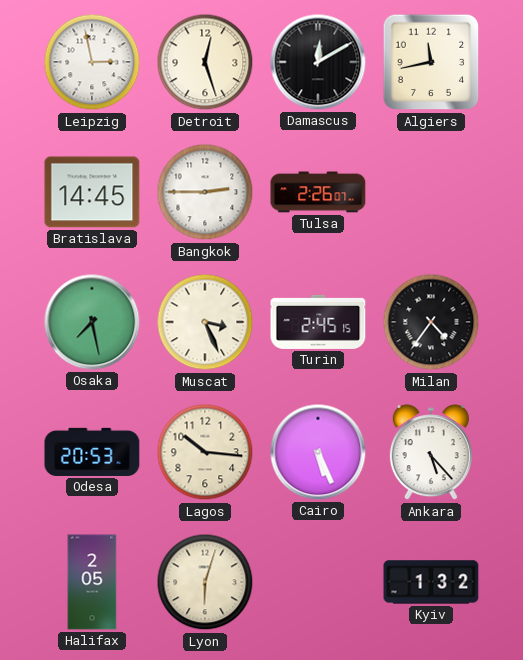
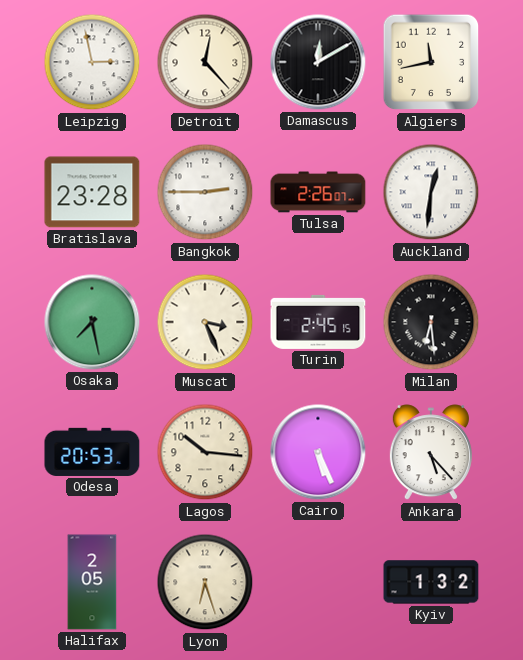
Detroit: 12:27 -> 12:23 (205, 62)
Bratislava: 14:45 -> 23:28 (92, 192)
Auckland: none -> 12:31 (431, 192)
Milan: 4:36 -> 6:29 (431, 322)
Lyon: 6:03 -> 6:27 (205, 582)
